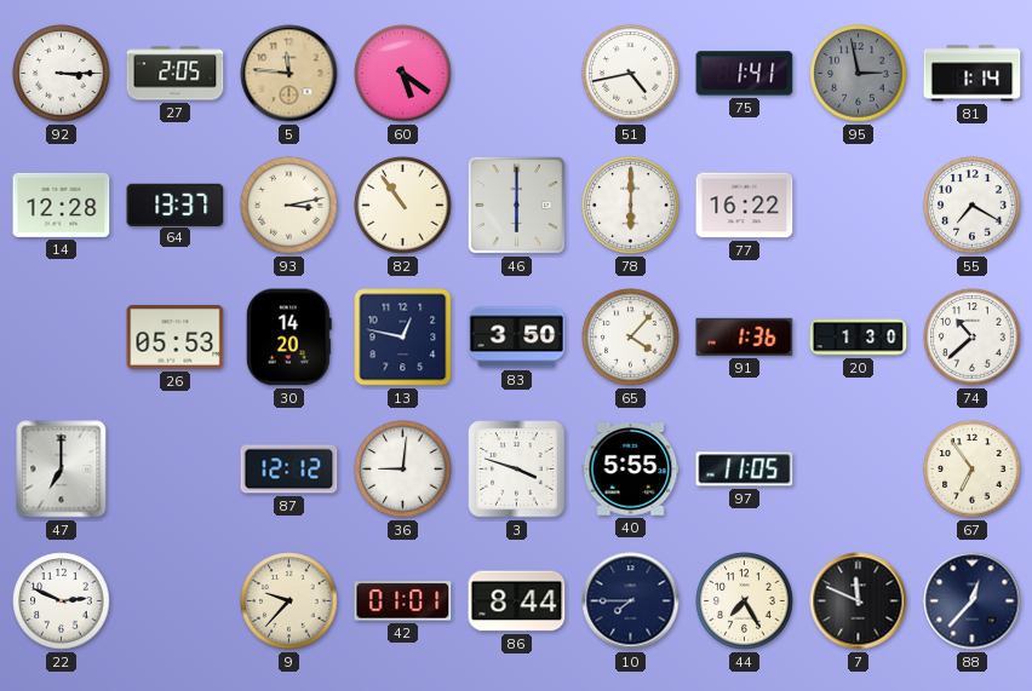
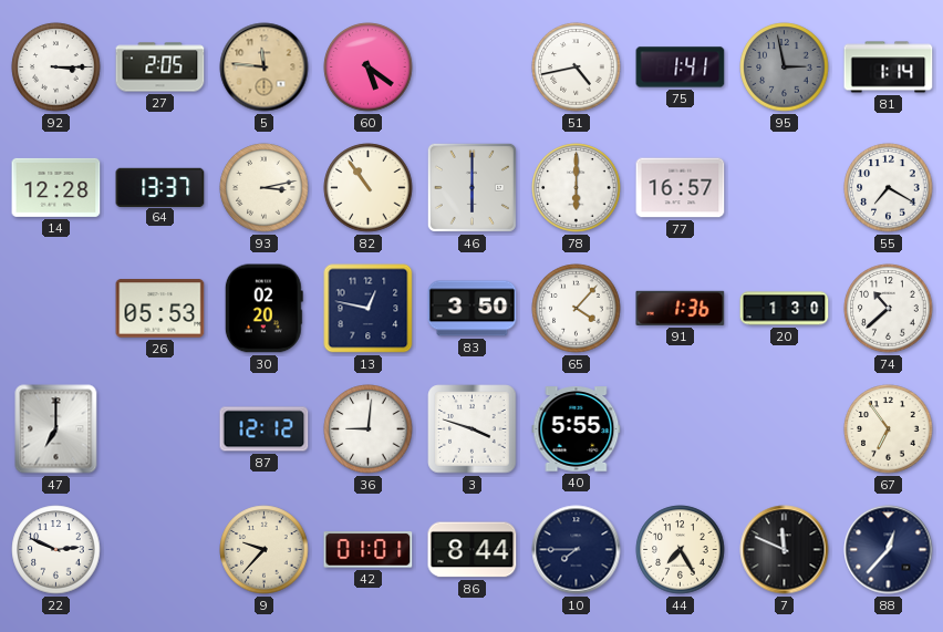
77: 16:22 -> 16:57 (681, 188)
30: 14:20 -> 02:20 (263, 309)
97: 11:05 -> none (745, 470)
